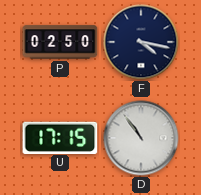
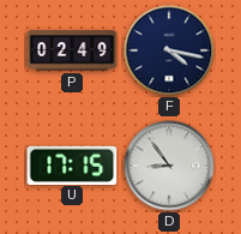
P: 02:50 -> 02:49 (72, 50)
D: 10:54 -> 8:54 (169, 166)
